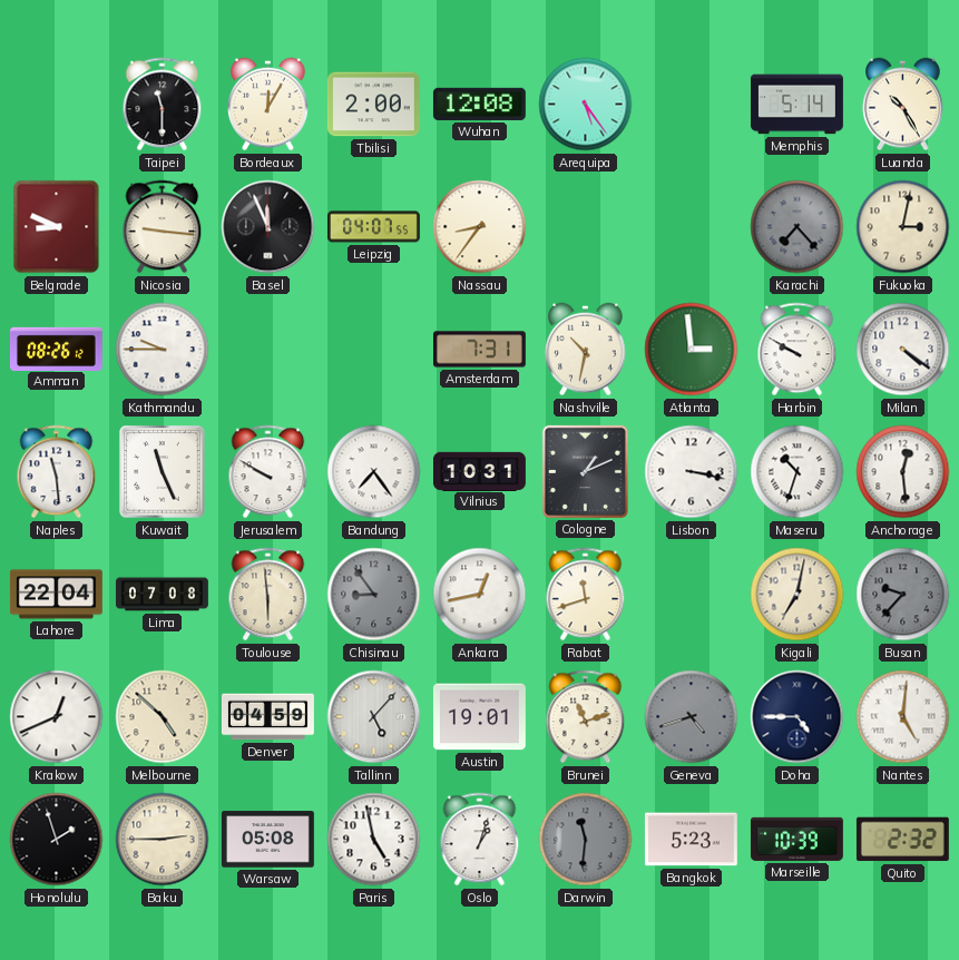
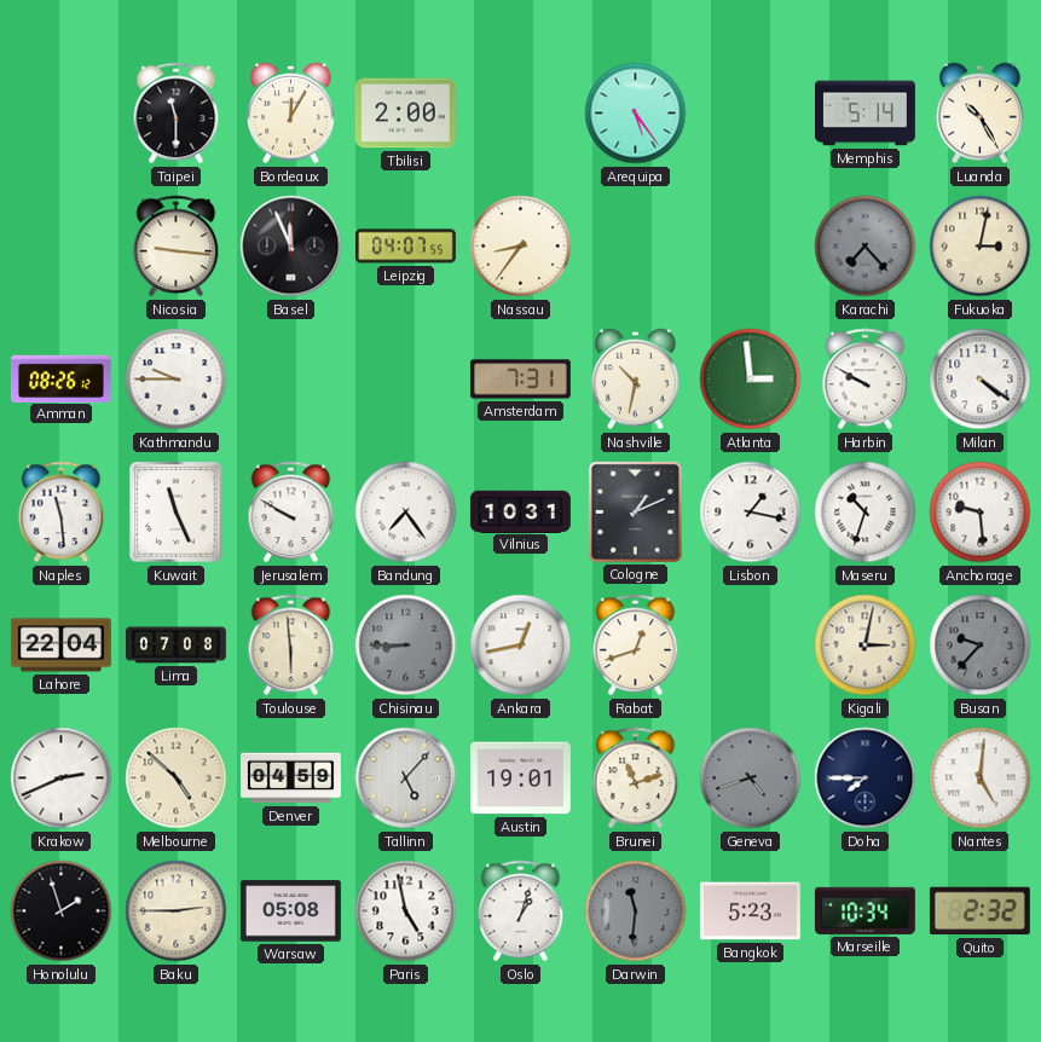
Wuhan: 12:08 -> none (479, 104)
Belgrade: 8:49 -> none (57, 227)
Lisbon: 3:17 -> 1:17 (751, 513)
Anchorage: 12:29 -> 9:29 (981, 513)
Chisinau: 8:54 -> 8:45 (406, 646)
Rabat: 11:42 -> 12:42 (636, 646)
Kigali: 7:02 -> 3:02 (866, 646)
Krakow: 12:41 -> 2:41 (62, 778)
Doha: 4:45 -> 7:45 (866, 778)
Marseille: 10:39 -> 10:34 (864, 910)
